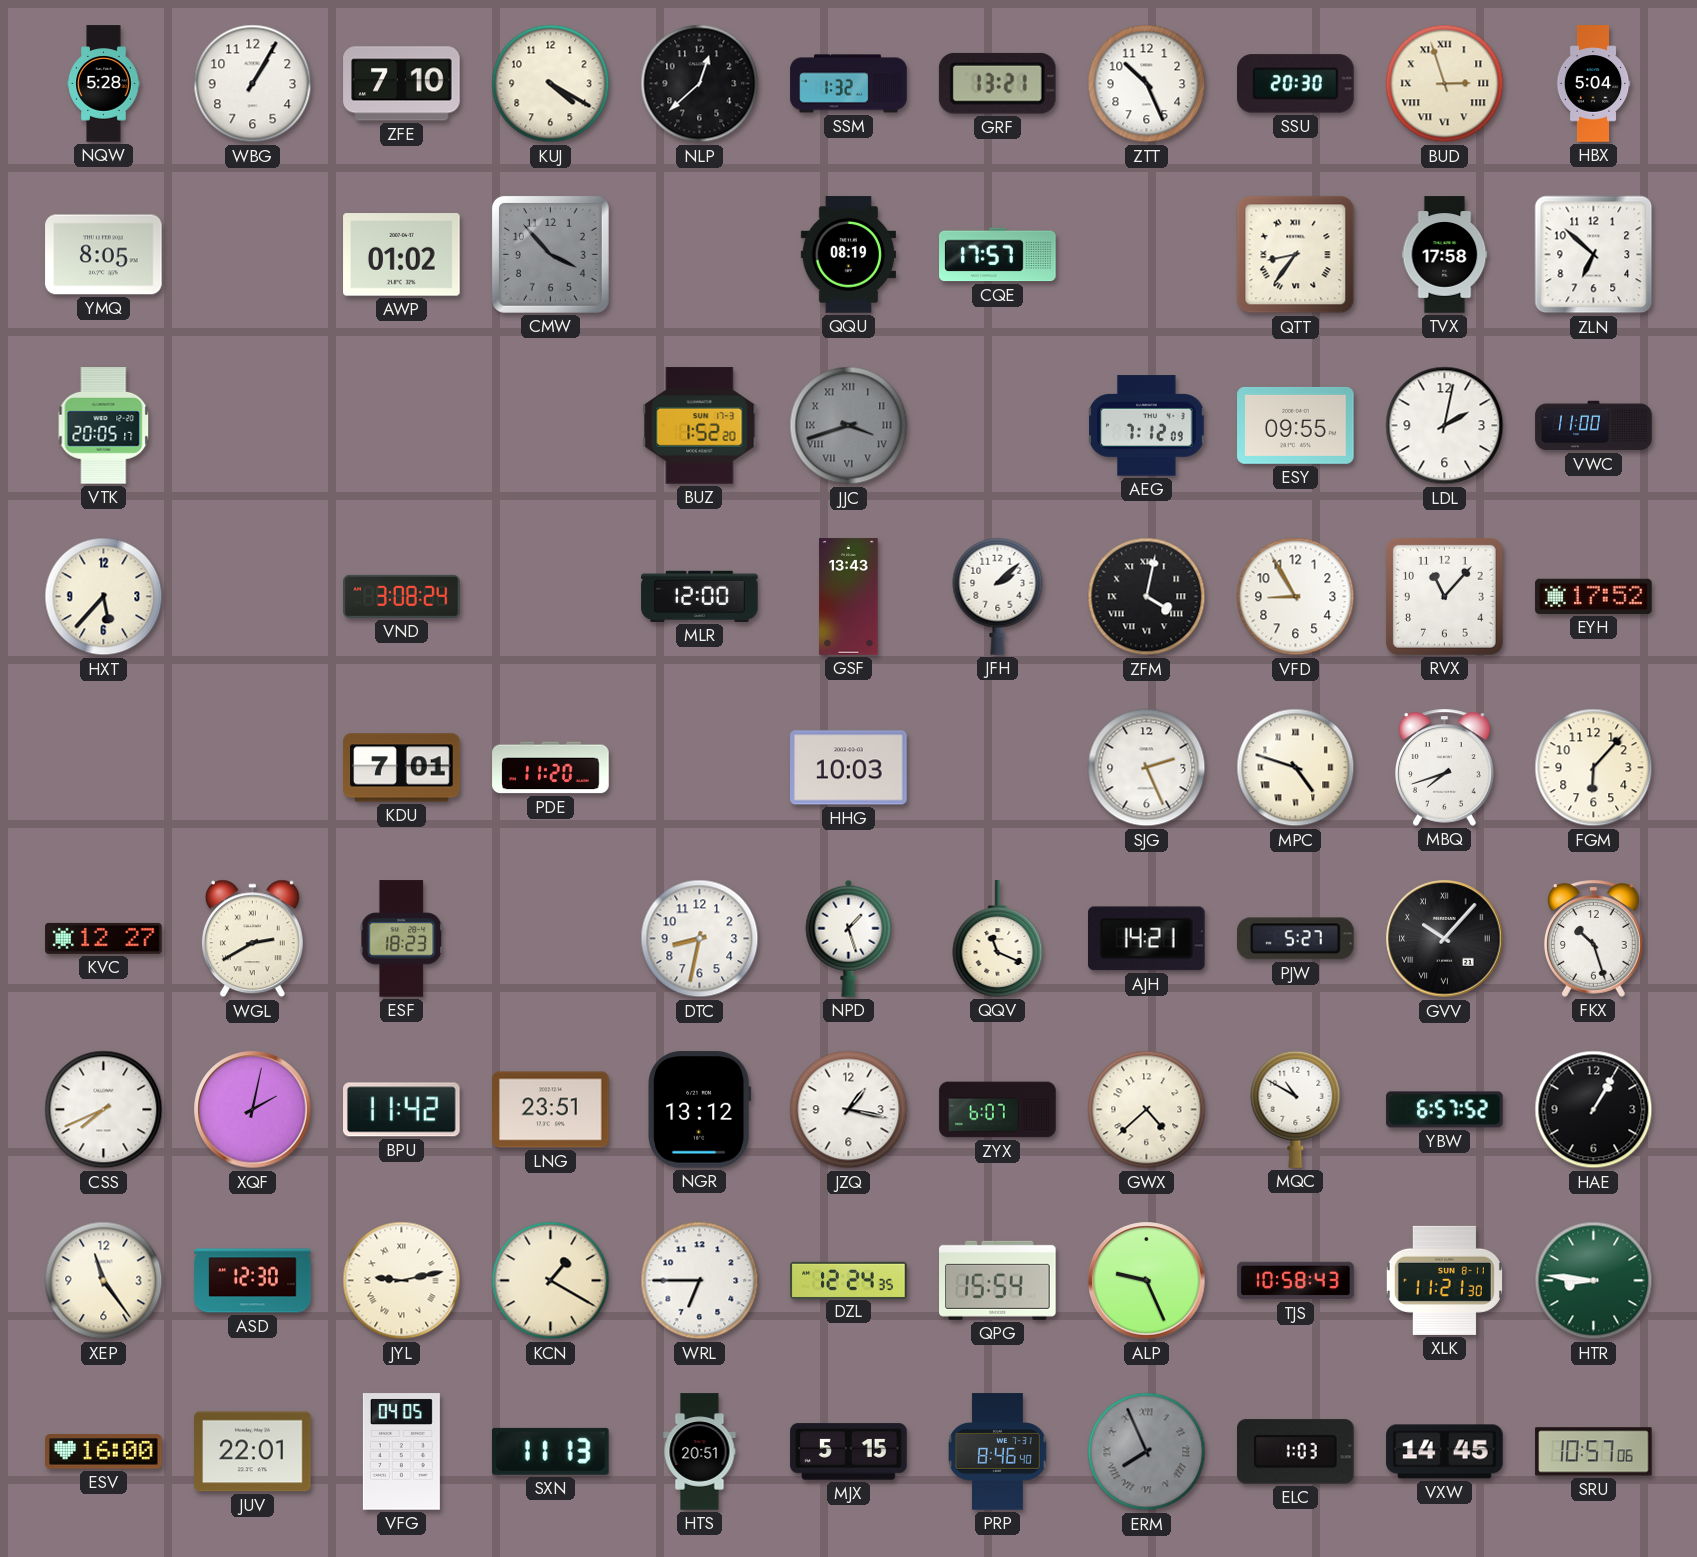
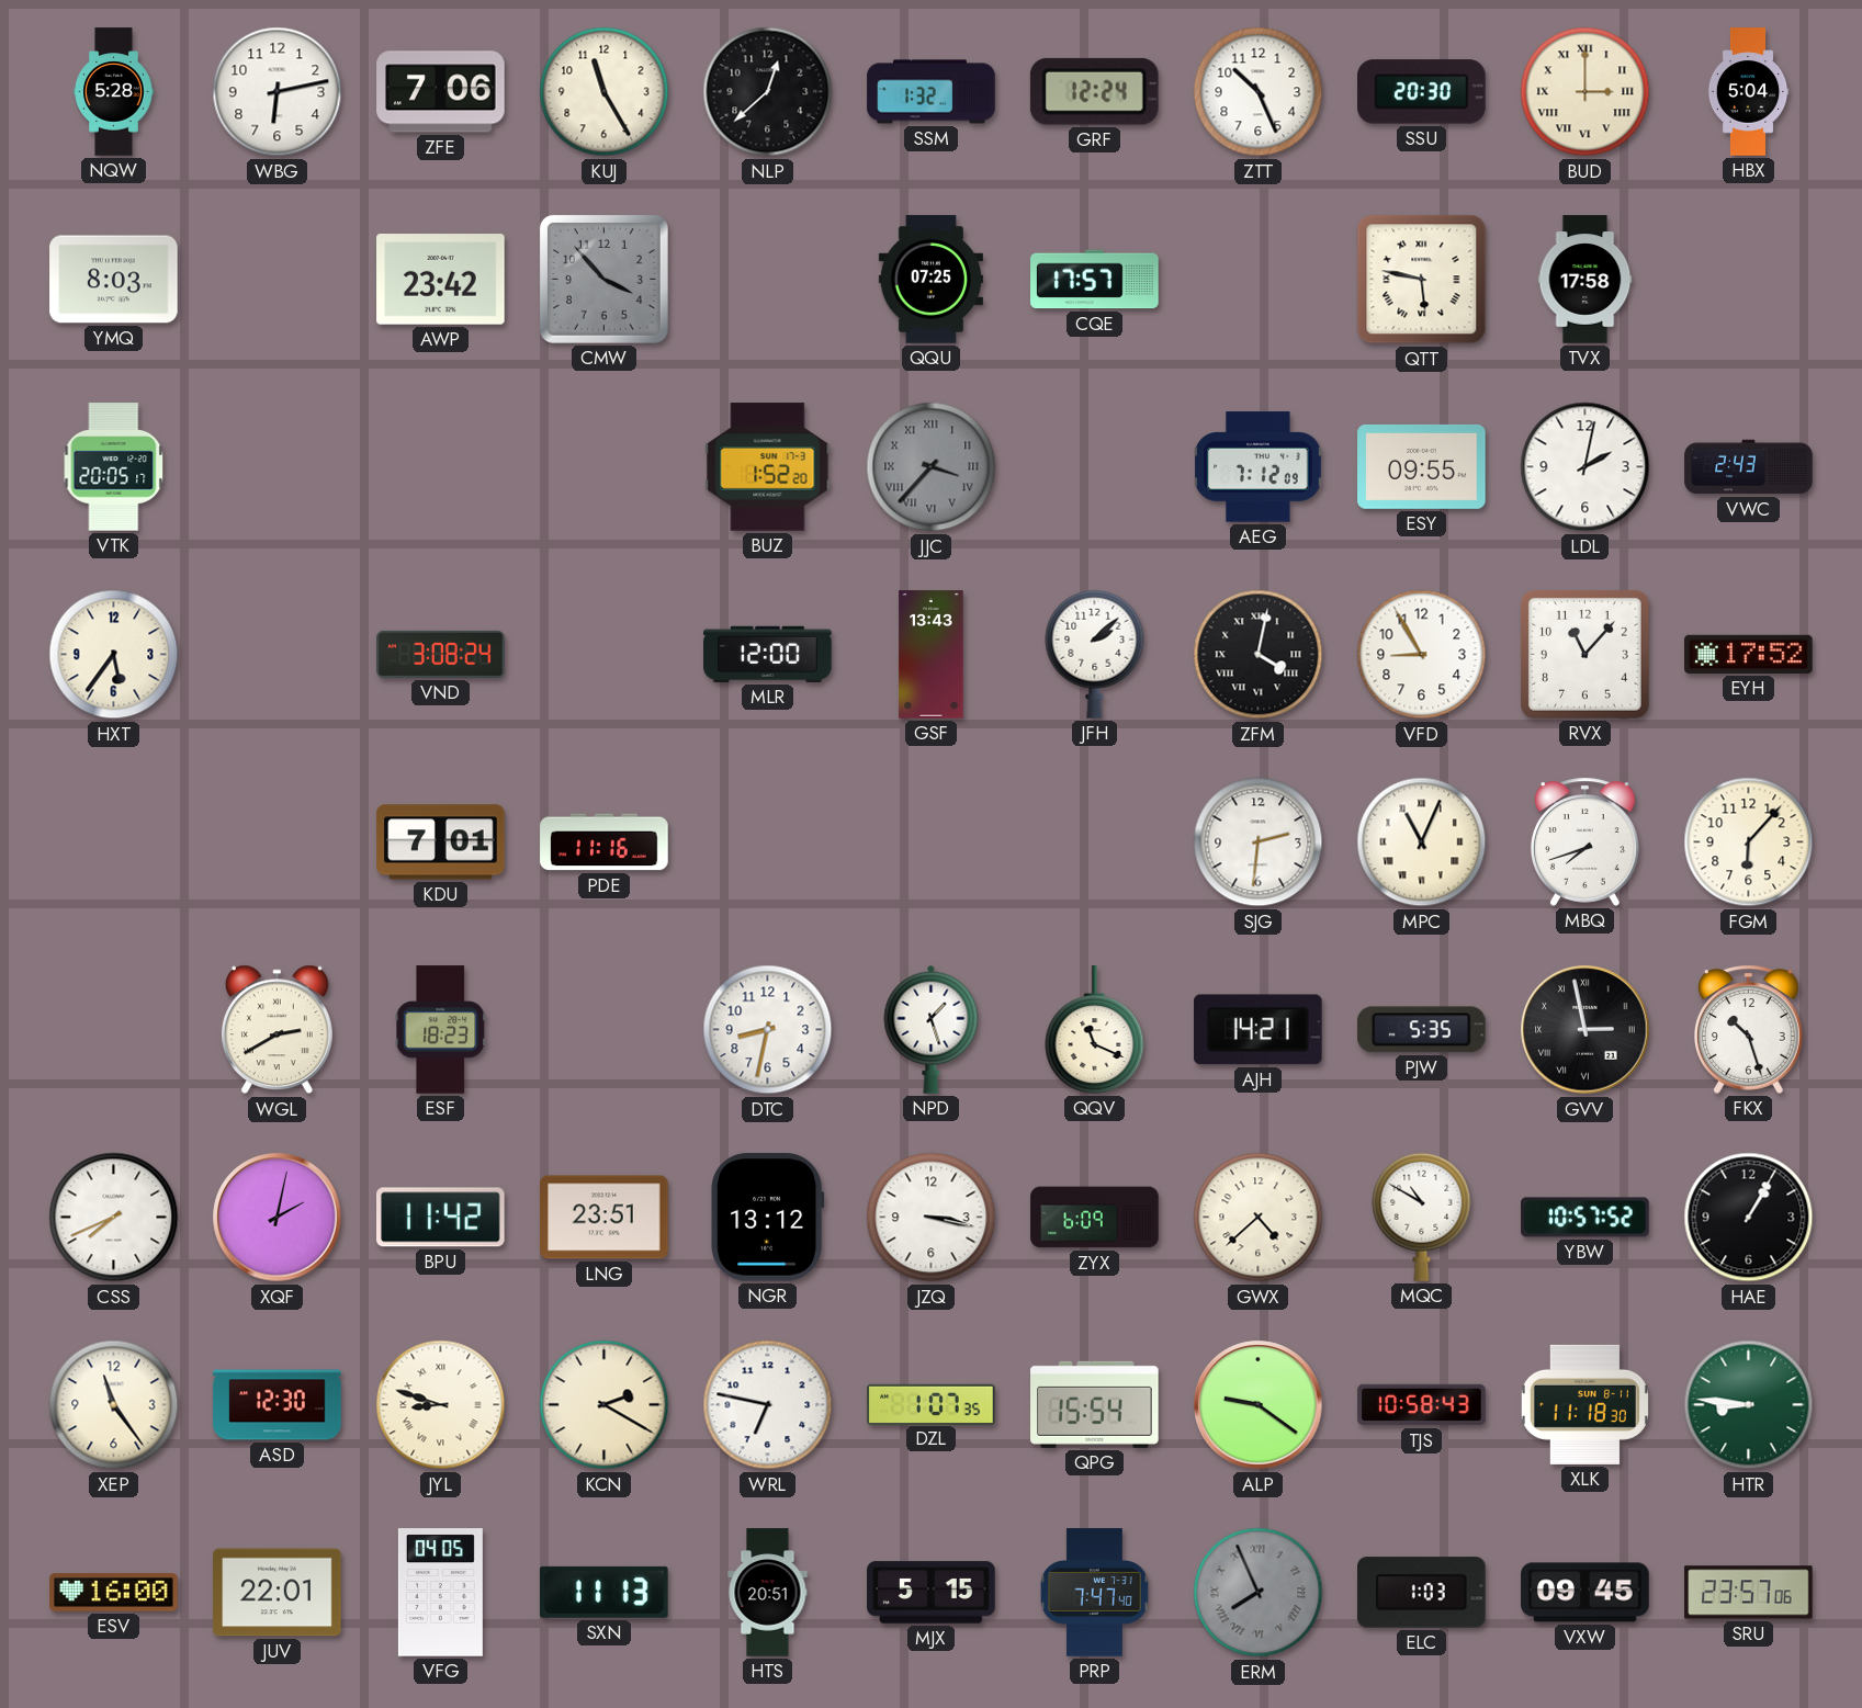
WBG: 1:05 -> 6:13 (278, 92)
ZFE: 7:10 -> 7:06 (441, 92)
KUJ: 4:20 -> 11:25 (605, 92)
GRF: 13:21 -> 12:24 (1094, 91)
BUD: 2:57 -> 3:00 (1585, 92)
YMQ: 8:05 -> 8:03 (114, 280)
AWP: 01:02 -> 23:42 (441, 280)
QQU: 08:19 -> 07:25 (930, 280)
QTT: 8:36 -> 5:47 (1422, 280)
ZLN: 6:52 -> none (1594, 255)
JJC: 3:42 -> 3:37 (932, 467)
VWC: 11:00 -> 2:43 (1749, 467)
HXT: 5:37 -> 5:36 (114, 655)
PDE: 11:20 -> 11:16 (605, 842)
HHG: 10:03 -> none (849, 768)
SJG: 2:26 -> 2:31 (1259, 842)
MPC: 4:48 -> 11:04 (1422, 842)
KVC: 12:27 -> none (104, 938)
PJW: 5:27 -> 5:35 (1421, 1030)
GVV: 10:07 -> 2:58 (1585, 1030)
JZQ: 1:17 -> 3:17 (932, 1218)
ZYX: 6:07 -> 6:09 (1095, 1218)
YBW: 6:57 -> 10:57 (1585, 1218)
JYL: 9:13 -> 8:48 (441, 1405)
KCN: 1:20 -> 2:20 (605, 1405)
WRL: 6:45 -> 6:47 (768, 1405)
DZL: 12:24 -> 1:07 (932, 1404)
ALP: 9:26 -> 9:21 (1259, 1405)
XLK: 11:21 -> 11:18 (1584, 1404)
PRP: 8:46 -> 7:47 (1094, 1593)
VXW: 14:45 -> 09:45 (1585, 1593)
SRU: 10:57 -> 23:57 (1749, 1593)
